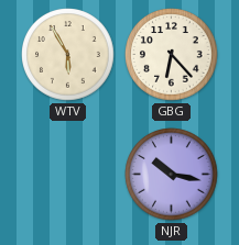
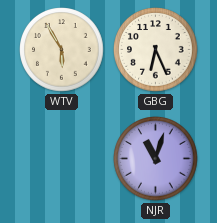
GBG: 6:23 -> 6:26 (156, 50)
NJR: 10:17 -> 11:03 (156, 159)
